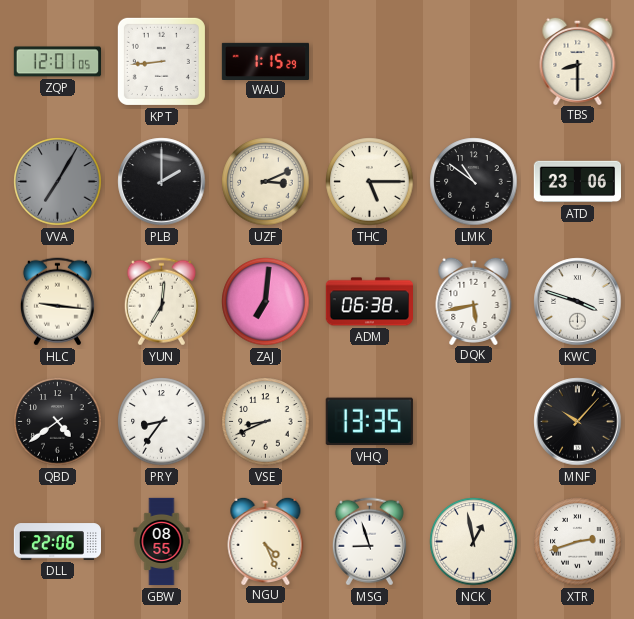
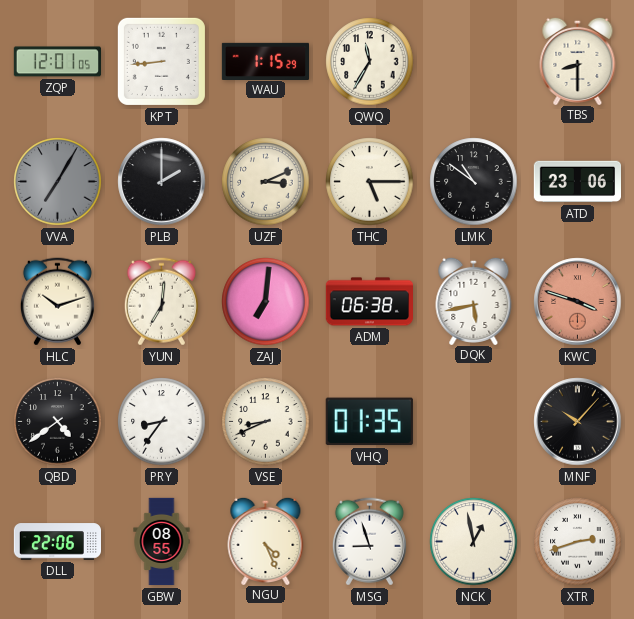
QWQ: none -> 11:35 (370, 62)
HLC: 9:16 -> 10:12 (57, 302)
KWC dial: white -> salmon (578, 302)
VHQ: 13:35 -> 01:35 (369, 422)
